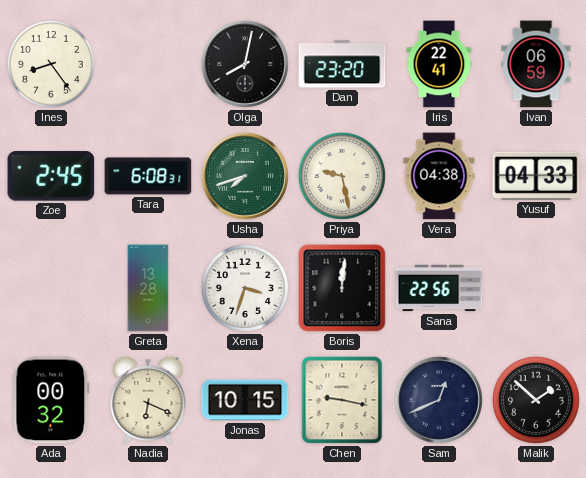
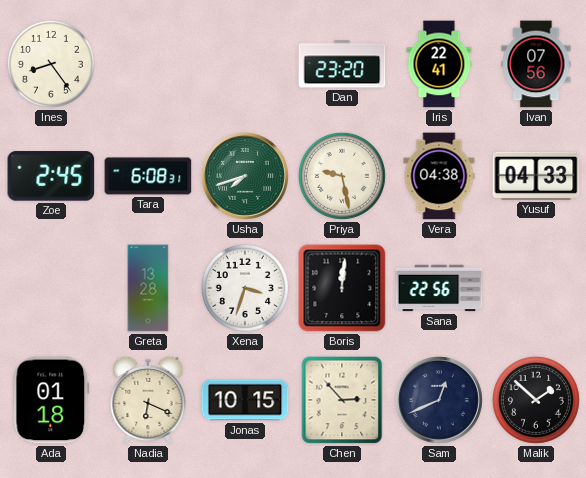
Olga: 8:02 -> none (245, 64)
Ivan: 06:59 -> 07:56 (536, 64)
Ada: 00:32 -> 01:18 (51, 400)
Chen: 9:17 -> 2:53 (342, 400)
